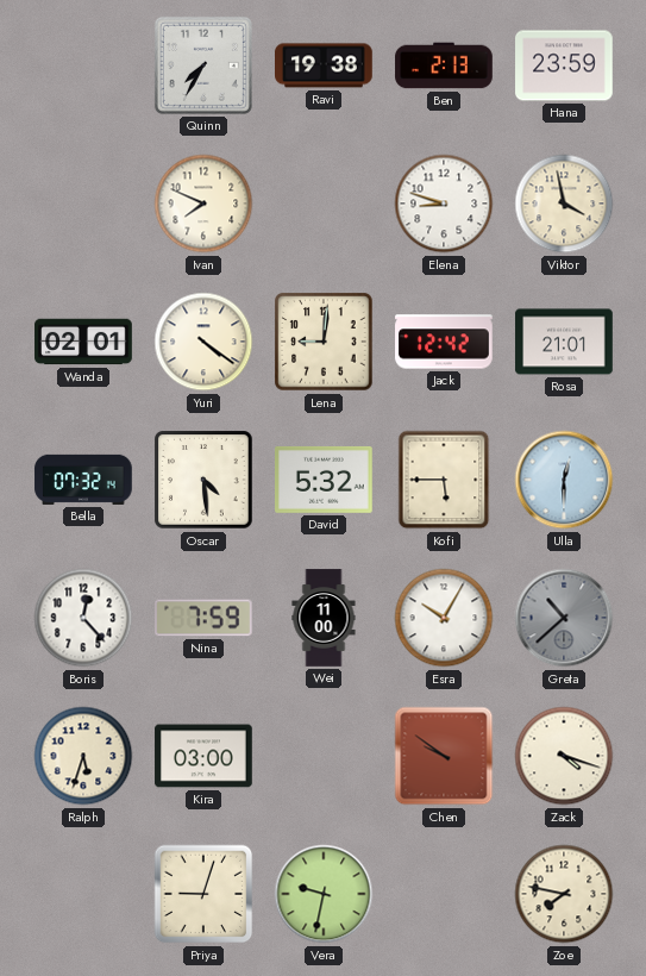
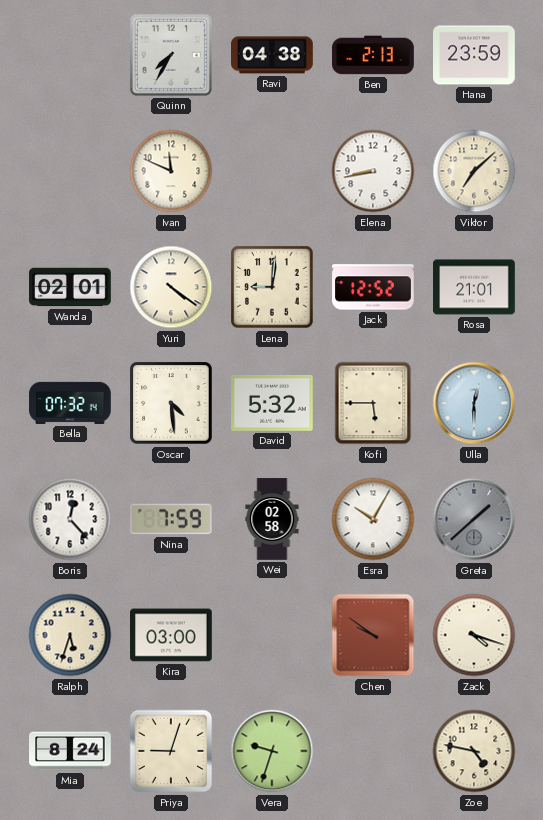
Ravi: 19:38 -> 04:38 (272, 55)
Ivan: 7:49 -> 11:49 (171, 171)
Elena: 8:48 -> 8:43 (373, 171)
Viktor: 3:58 -> 7:08 (474, 171)
Jack: 12:42 -> 12:52 (373, 287)
Wei: 11:00 -> 02:58 (272, 519)
Greta: 10:38 -> 1:38 (474, 519)
Mia: none -> 8:24 (70, 751)
Vera: 9:32 -> 9:33 (272, 751)
Zoe: 7:47 -> 4:47 (474, 751)
